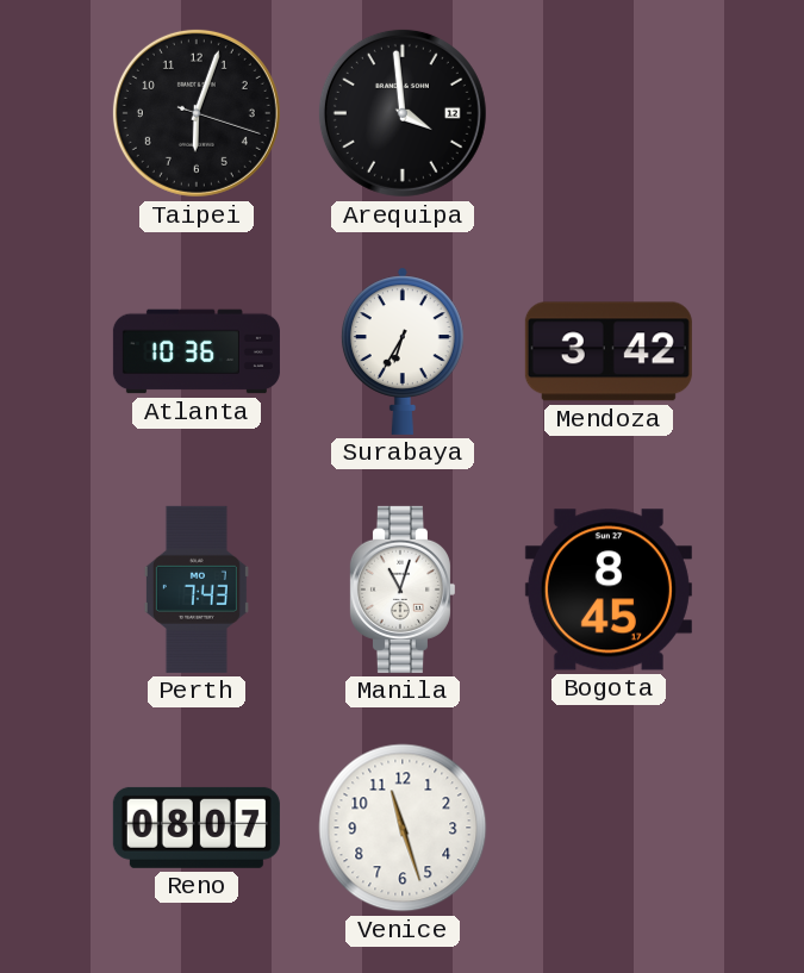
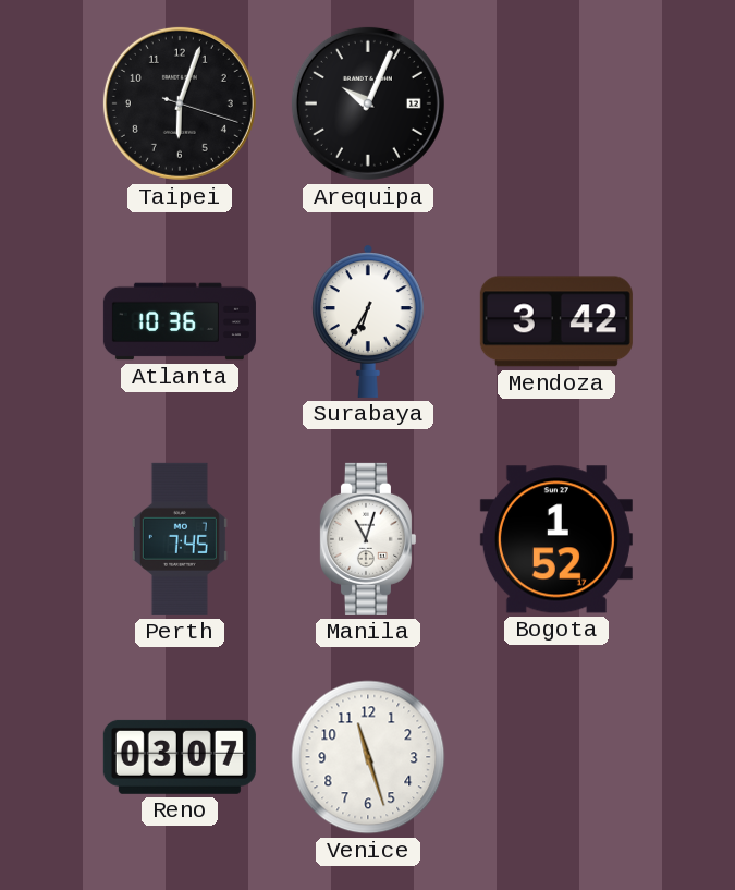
Arequipa: 3:59 -> 10:04 (368, 103)
Perth: 7:43 -> 7:45 (180, 539)
Bogota: 8:45 -> 1:52 (556, 539)
Reno: 08:07 -> 03:07 (180, 757)
